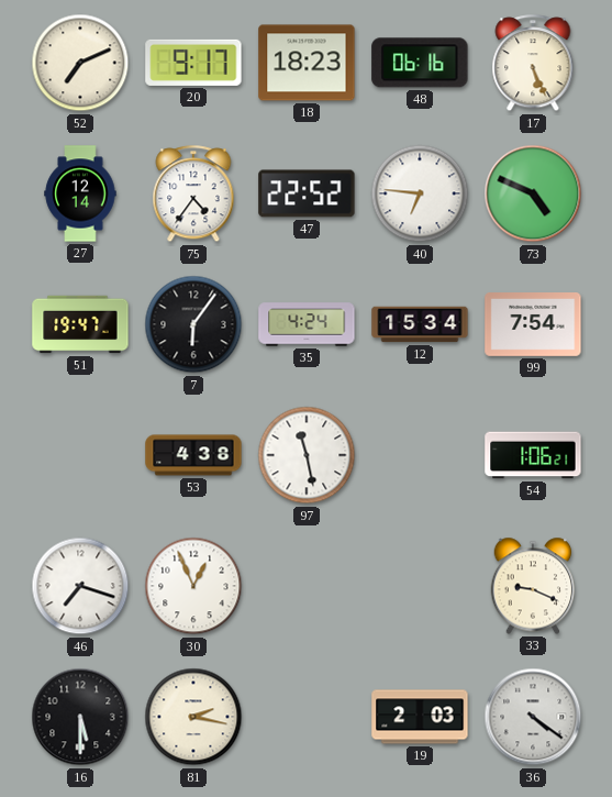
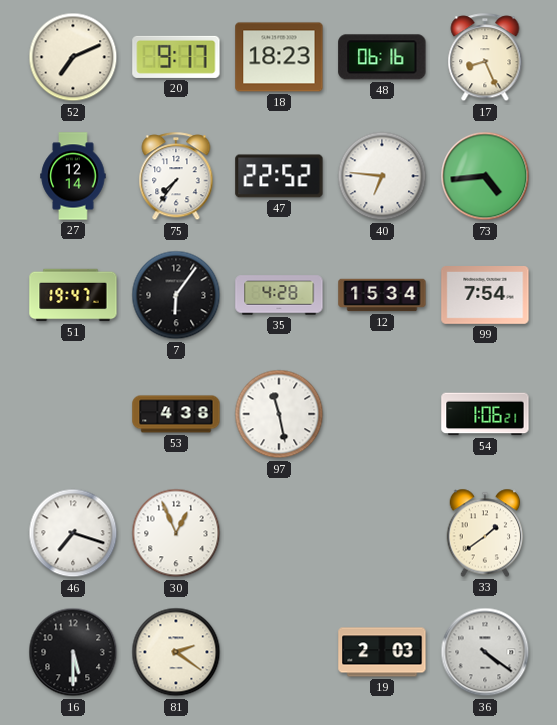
17: 5:26 -> 8:26 (485, 58)
75: 4:36 -> 7:36 (176, 177)
73: 4:49 -> 4:44 (485, 176)
35: 4:24 -> 4:28 (279, 295)
33: 9:19 -> 1:39 (485, 533)
81: 2:17 -> 2:21 (176, 652)
